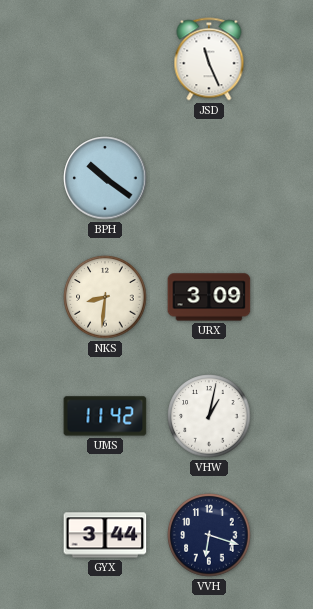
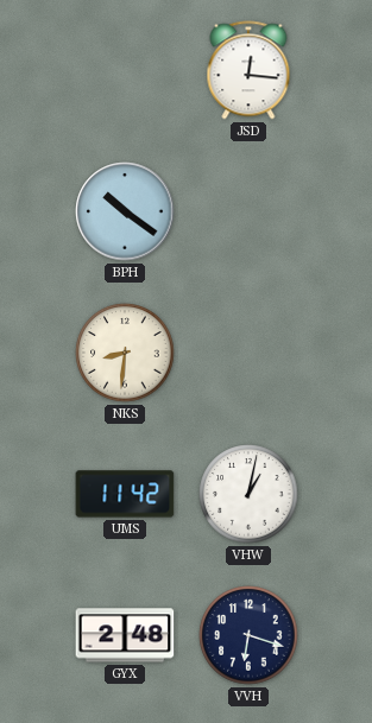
JSD: 11:26 -> 12:16 (248, 70)
URX: 3:09 -> none (209, 297)
GYX: 3:44 -> 2:48 (125, 635)
